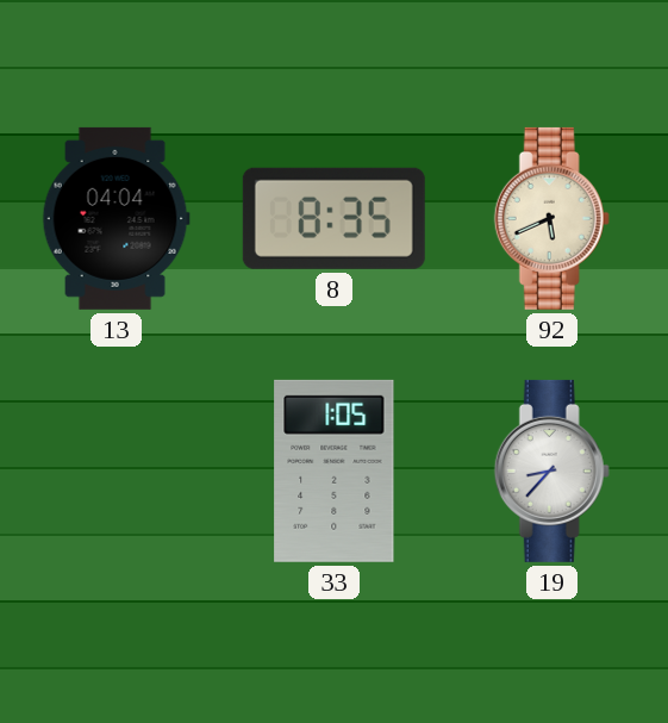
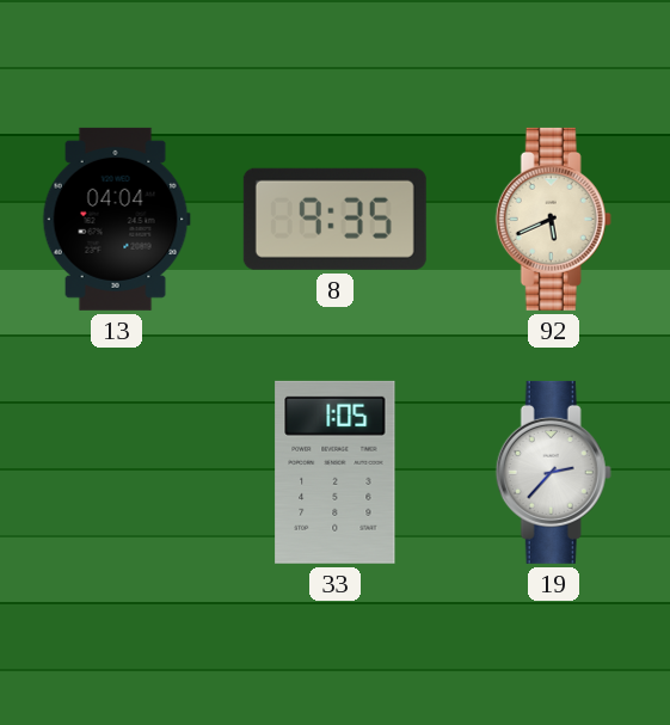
8: 8:35 -> 9:35 (334, 219)
19: 8:37 -> 2:37 (553, 472)
